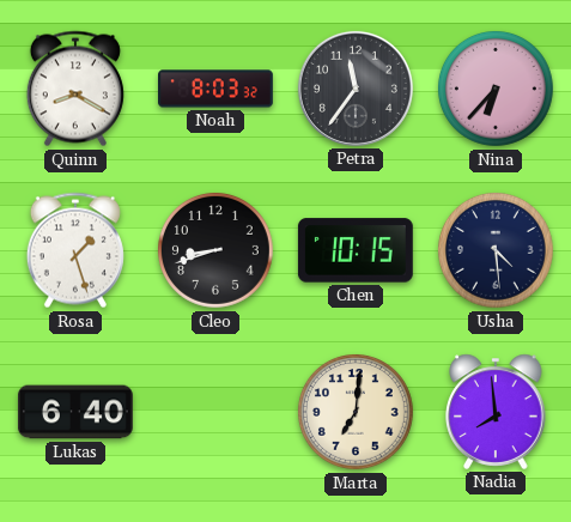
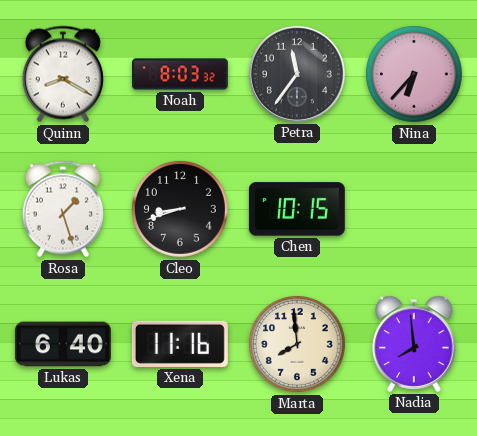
Usha: 4:29 -> none (496, 250)
Xena: none -> 11:16 (180, 344)
Marta: 7:01 -> 7:59 (297, 344)
